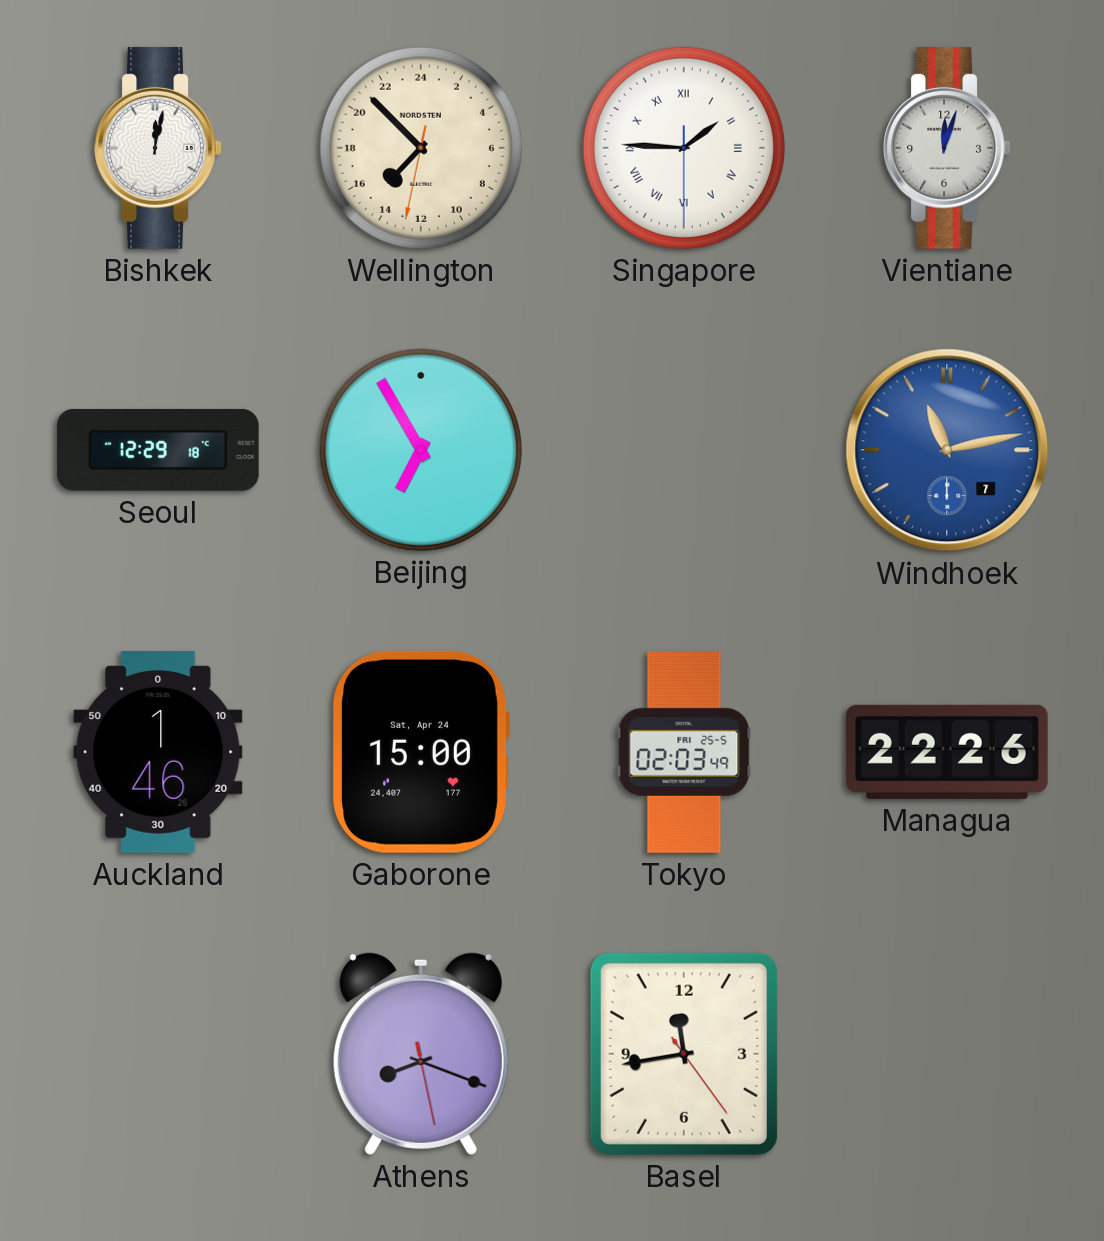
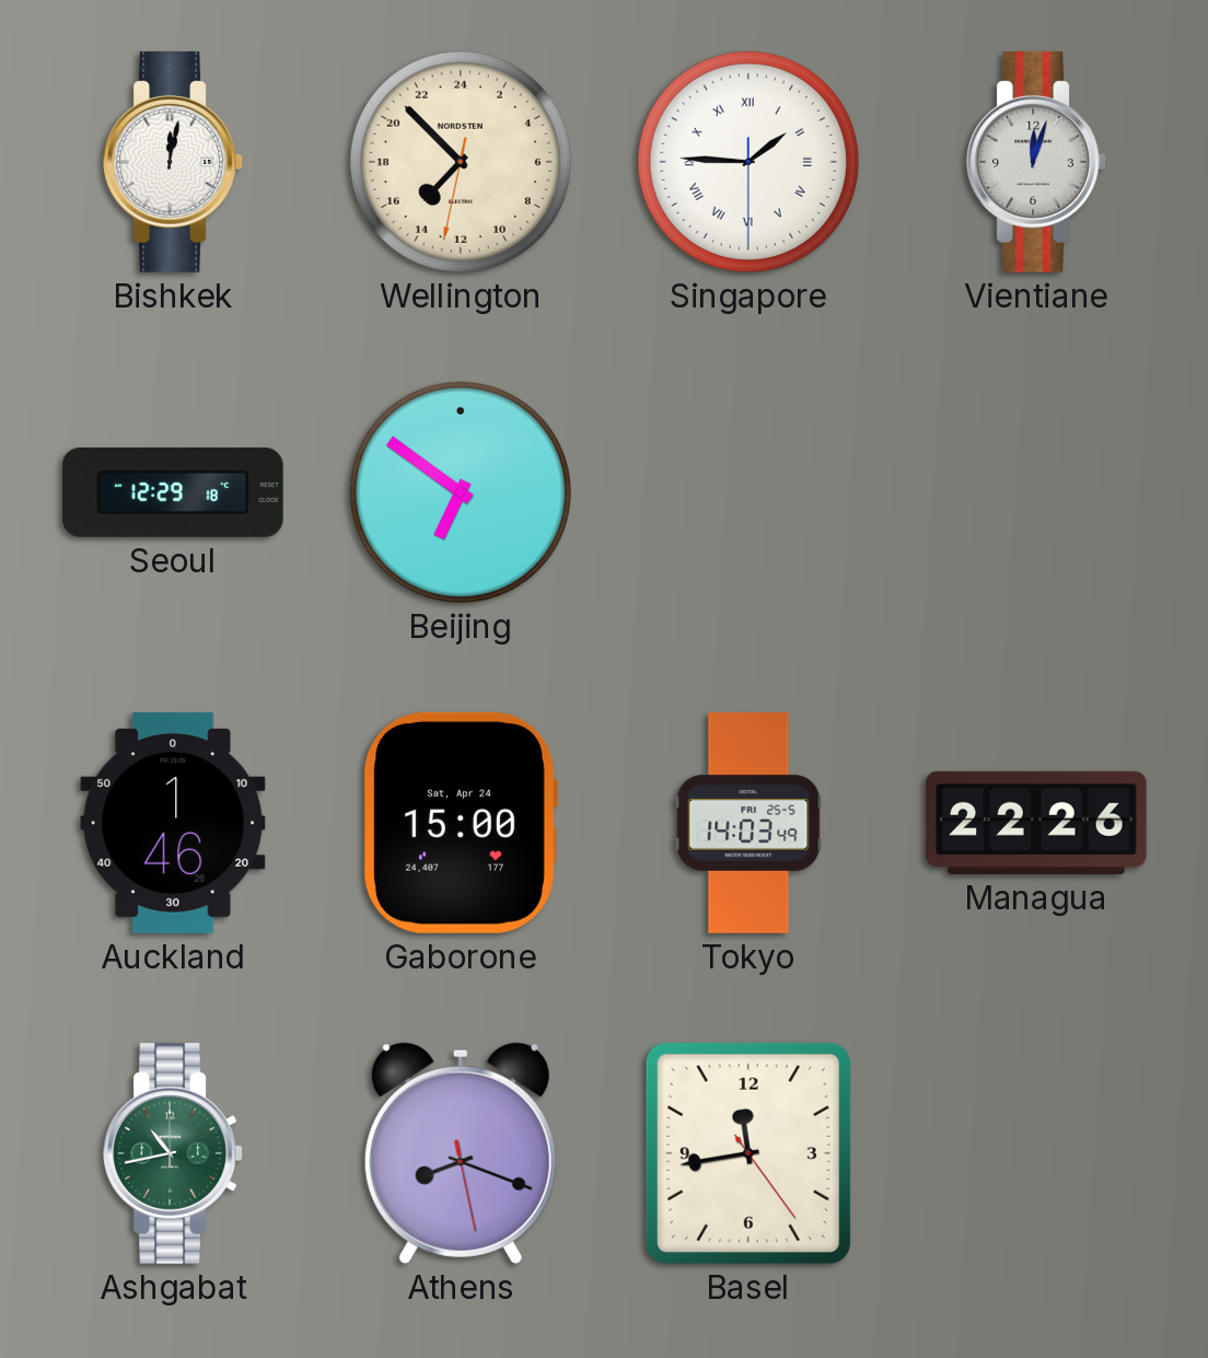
Beijing: 6:55 -> 6:51 (461, 492)
Windhoek: 11:13 -> none (947, 450)
Tokyo: 02:03 -> 14:03 (748, 824)
Ashgabat: none -> 10:43 (173, 1153)
